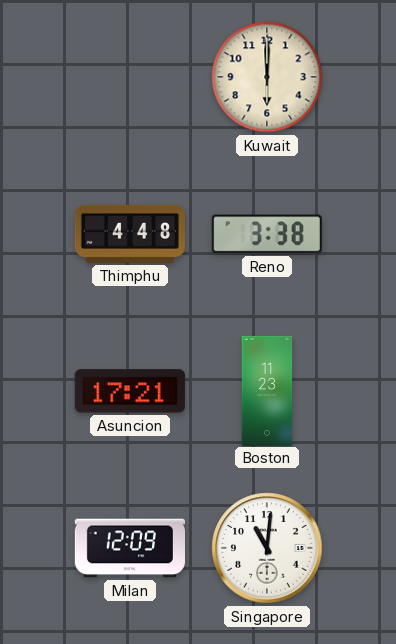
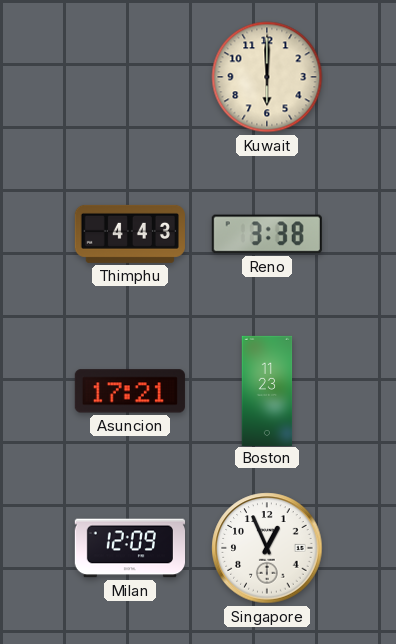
Thimphu: 4:48 -> 4:43 (130, 234)
Singapore: 11:01 -> 12:56 (267, 548)
